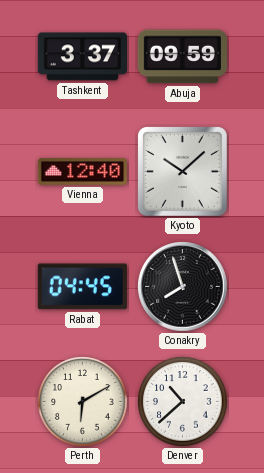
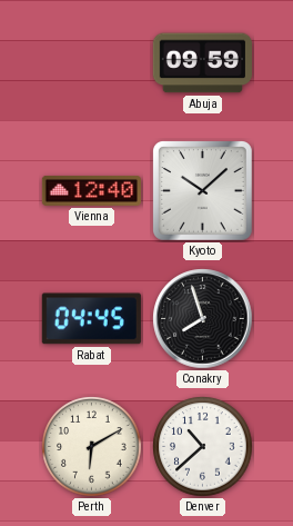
Tashkent: 3:37 -> none (82, 57)
